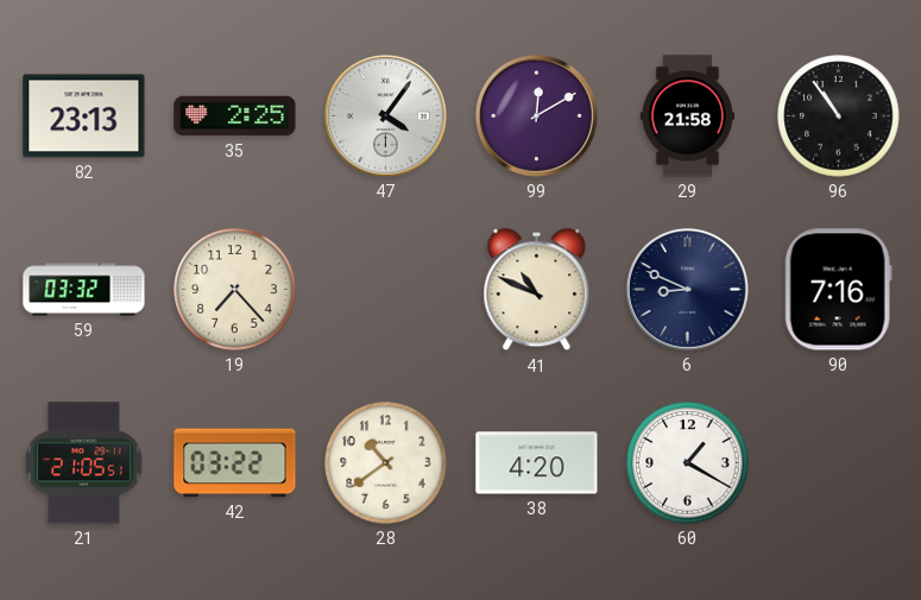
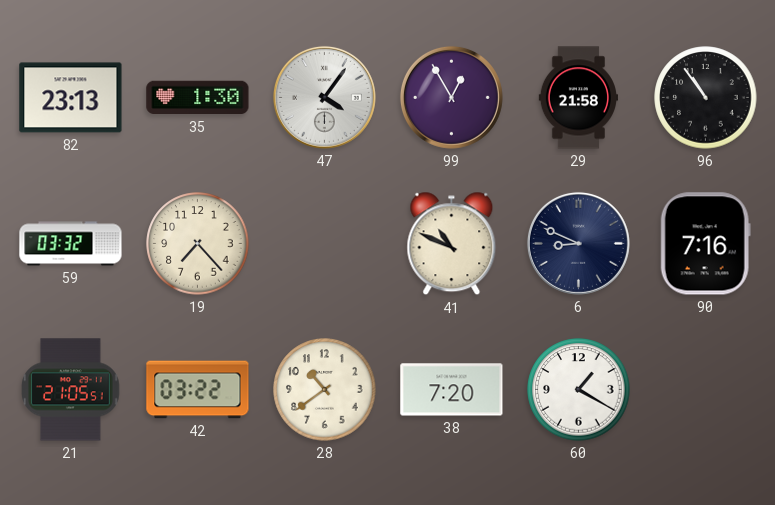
35: 2:25 -> 1:30 (198, 98)
99: 12:10 -> 12:55 (451, 97)
38: 4:20 -> 7:20 (452, 390)
